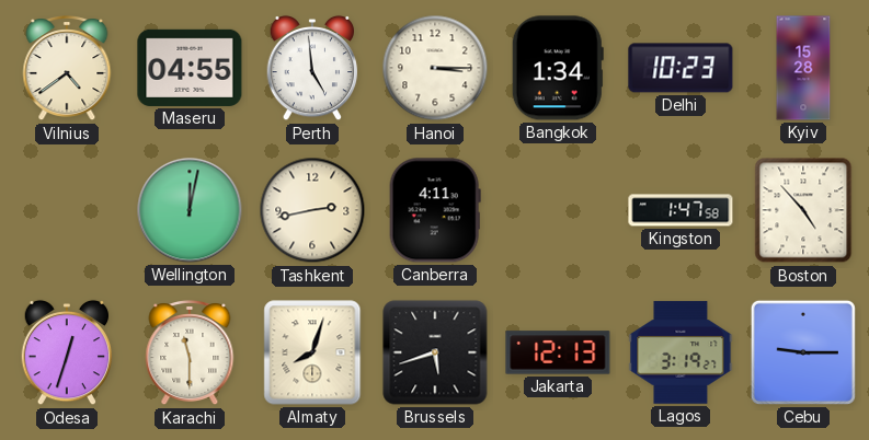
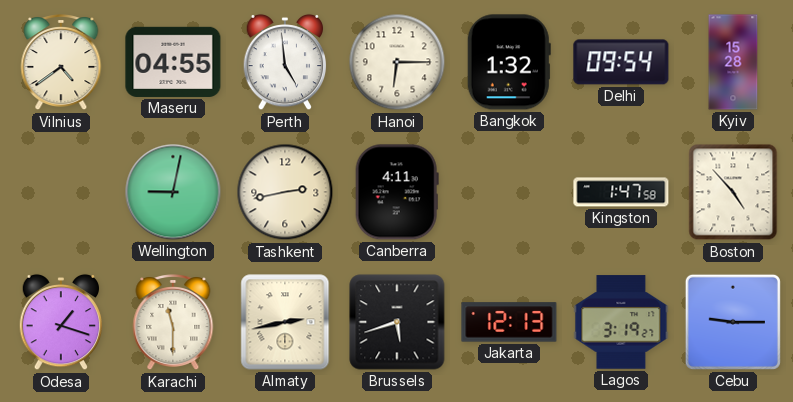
Hanoi: 3:15 -> 6:15 (397, 62)
Bangkok: 1:34 -> 1:32 (509, 62)
Delhi: 10:23 -> 09:54 (621, 62)
Wellington: 12:02 -> 9:02 (173, 192)
Odesa: 12:33 -> 1:18 (61, 322)
Almaty: 8:03 -> 2:43 (285, 322)
